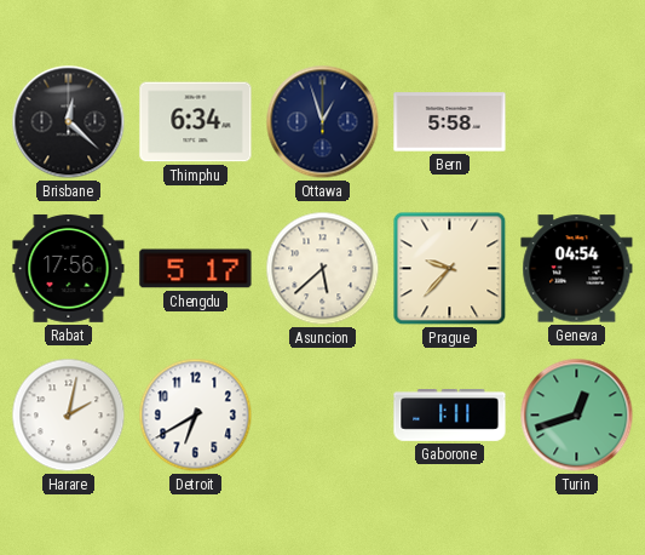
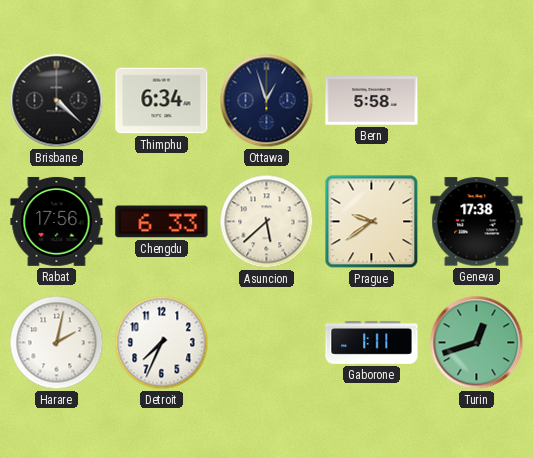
Brisbane: 12:22 -> 4:22 (57, 101)
Chengdu: 5:17 -> 6:33 (162, 222)
Prague: 9:37 -> 9:39 (372, 222)
Geneva: 04:54 -> 17:38 (477, 222)
Detroit: 6:40 -> 7:34 (162, 343)
